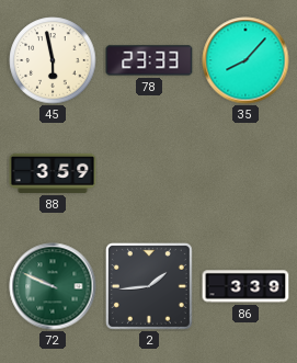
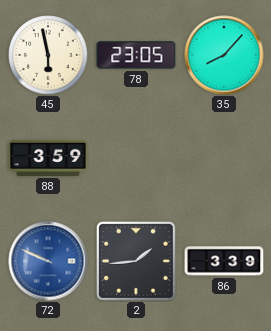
78: 23:33 -> 23:05 (136, 55)
72 dial: green -> blue (48, 261)
